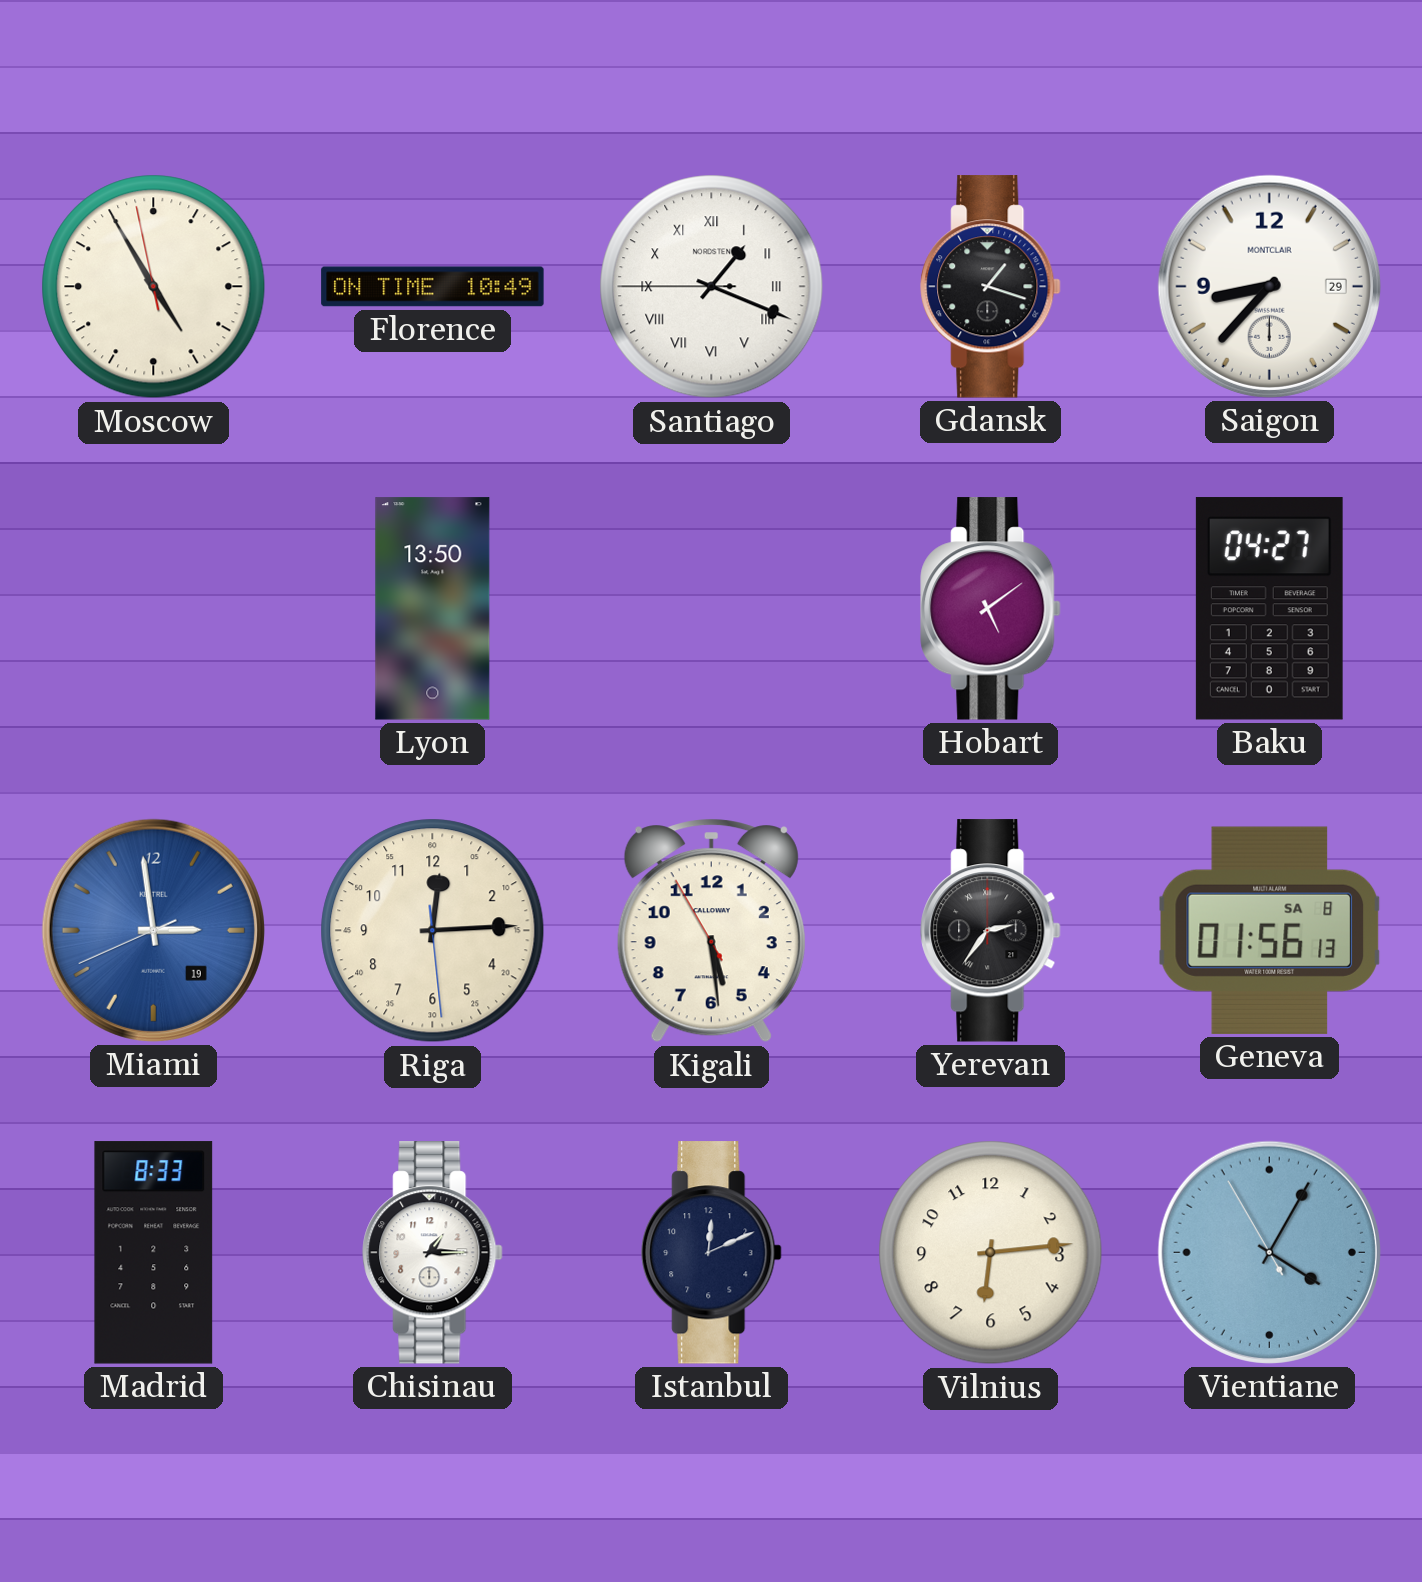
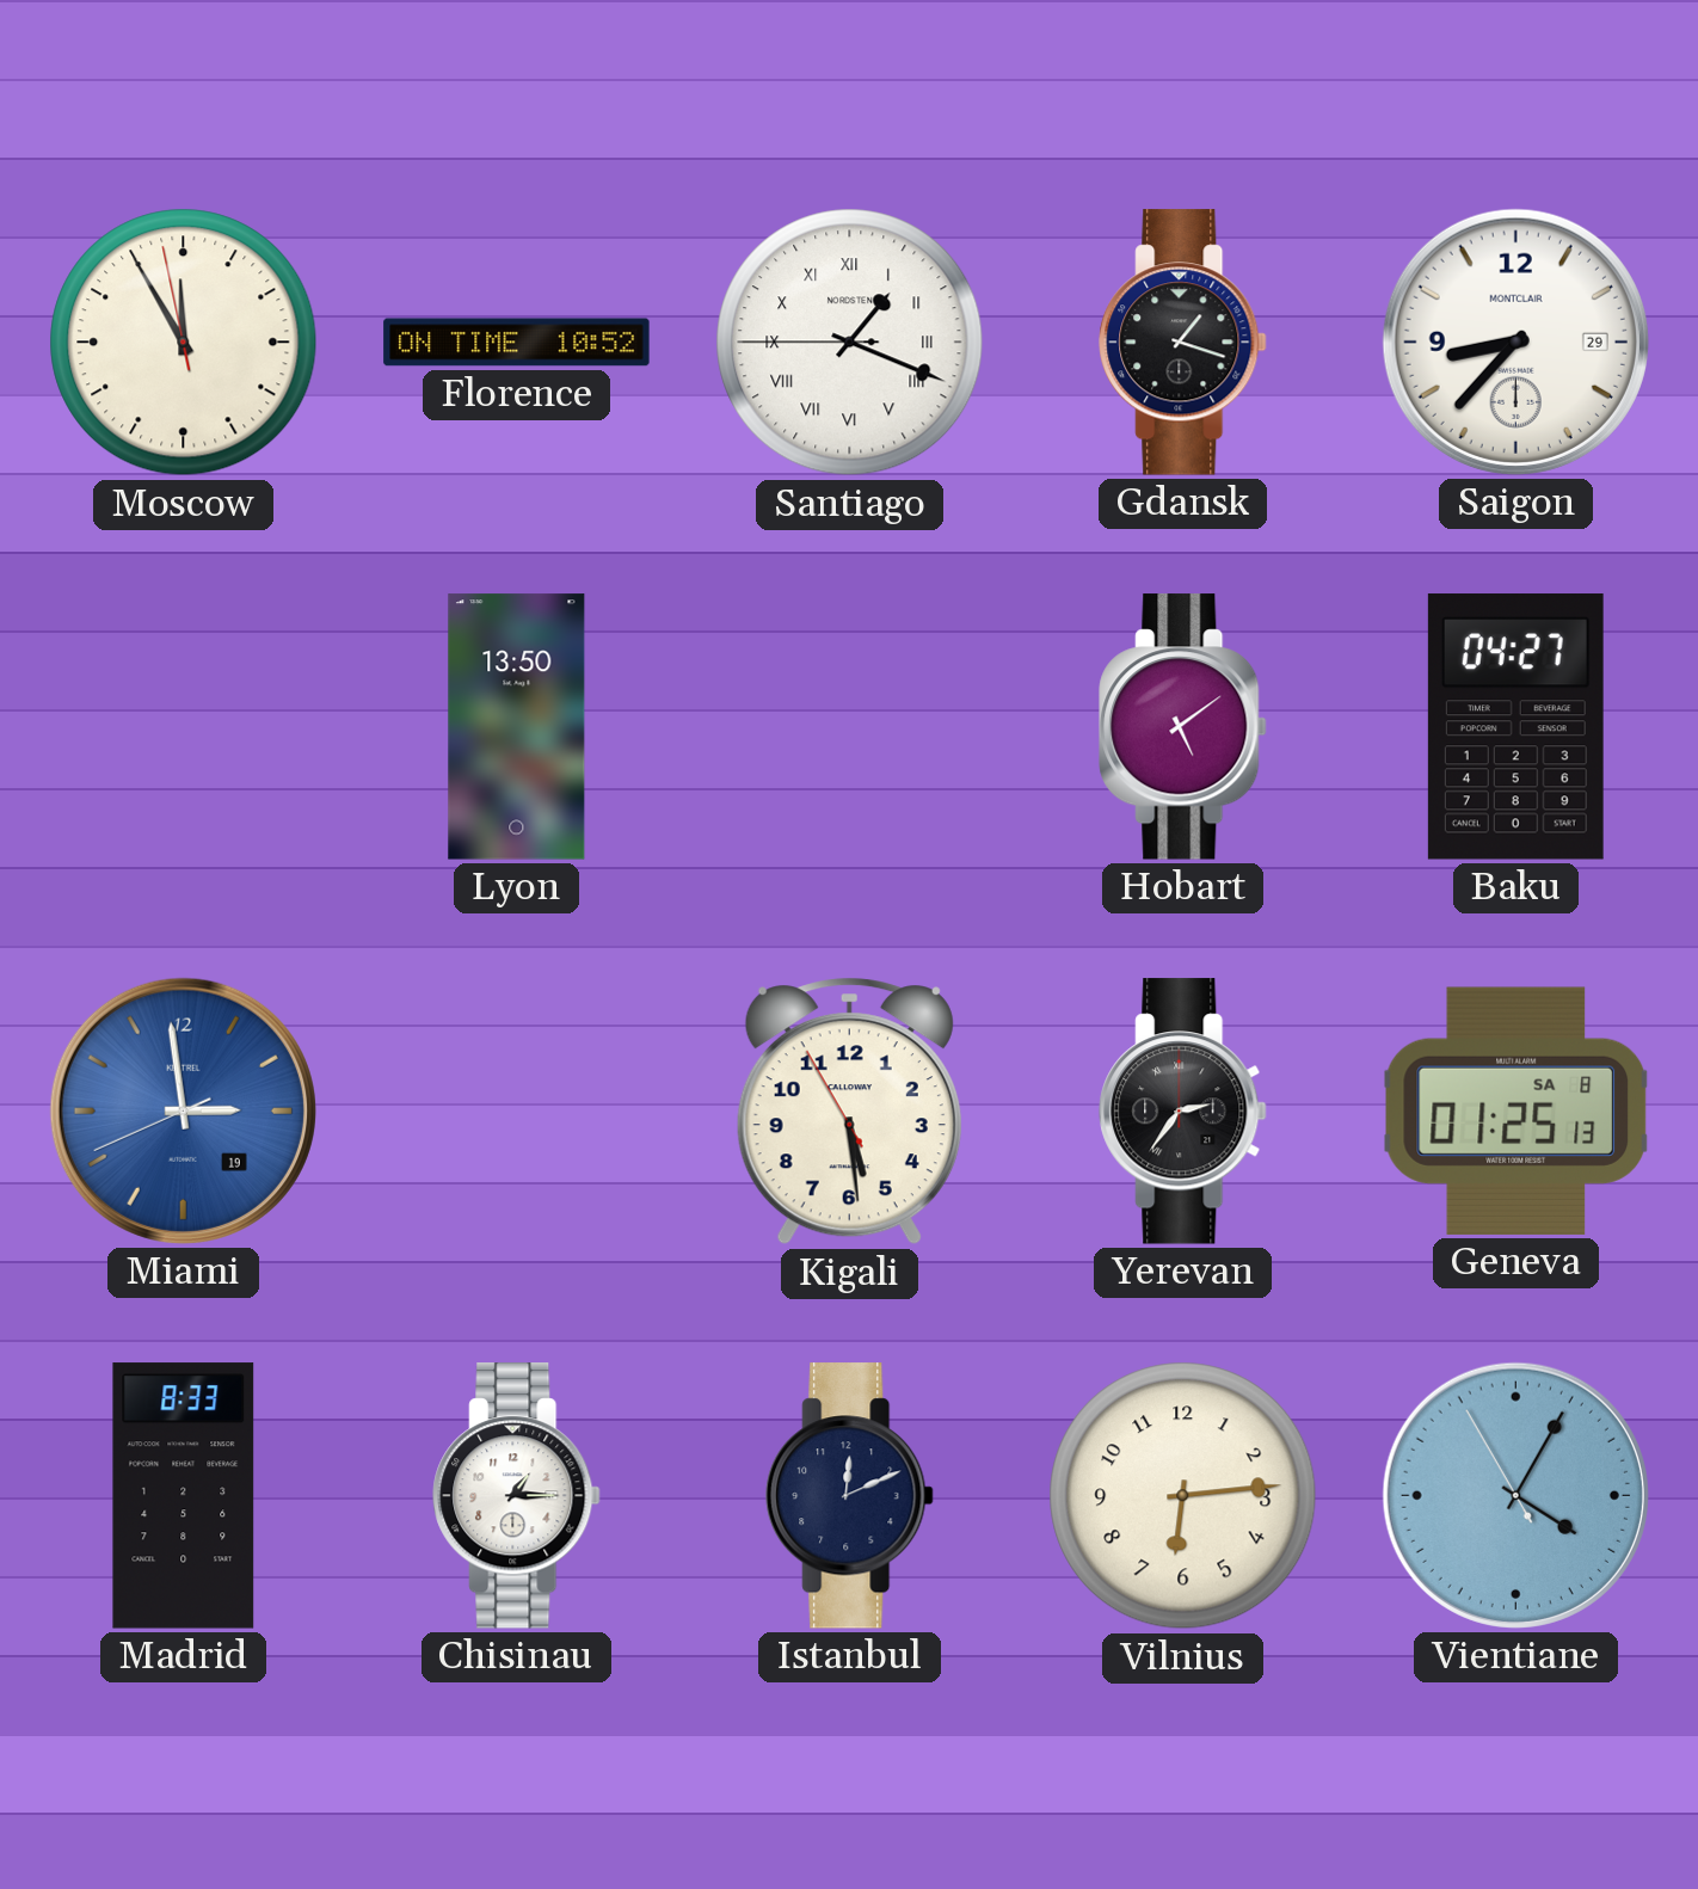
Moscow: 4:54 -> 11:54 (184, 343)
Florence: 10:49 -> 10:52 (517, 343)
Riga: 12:14 -> none (433, 931)
Geneva: 01:56 -> 01:25 (1516, 1110)
